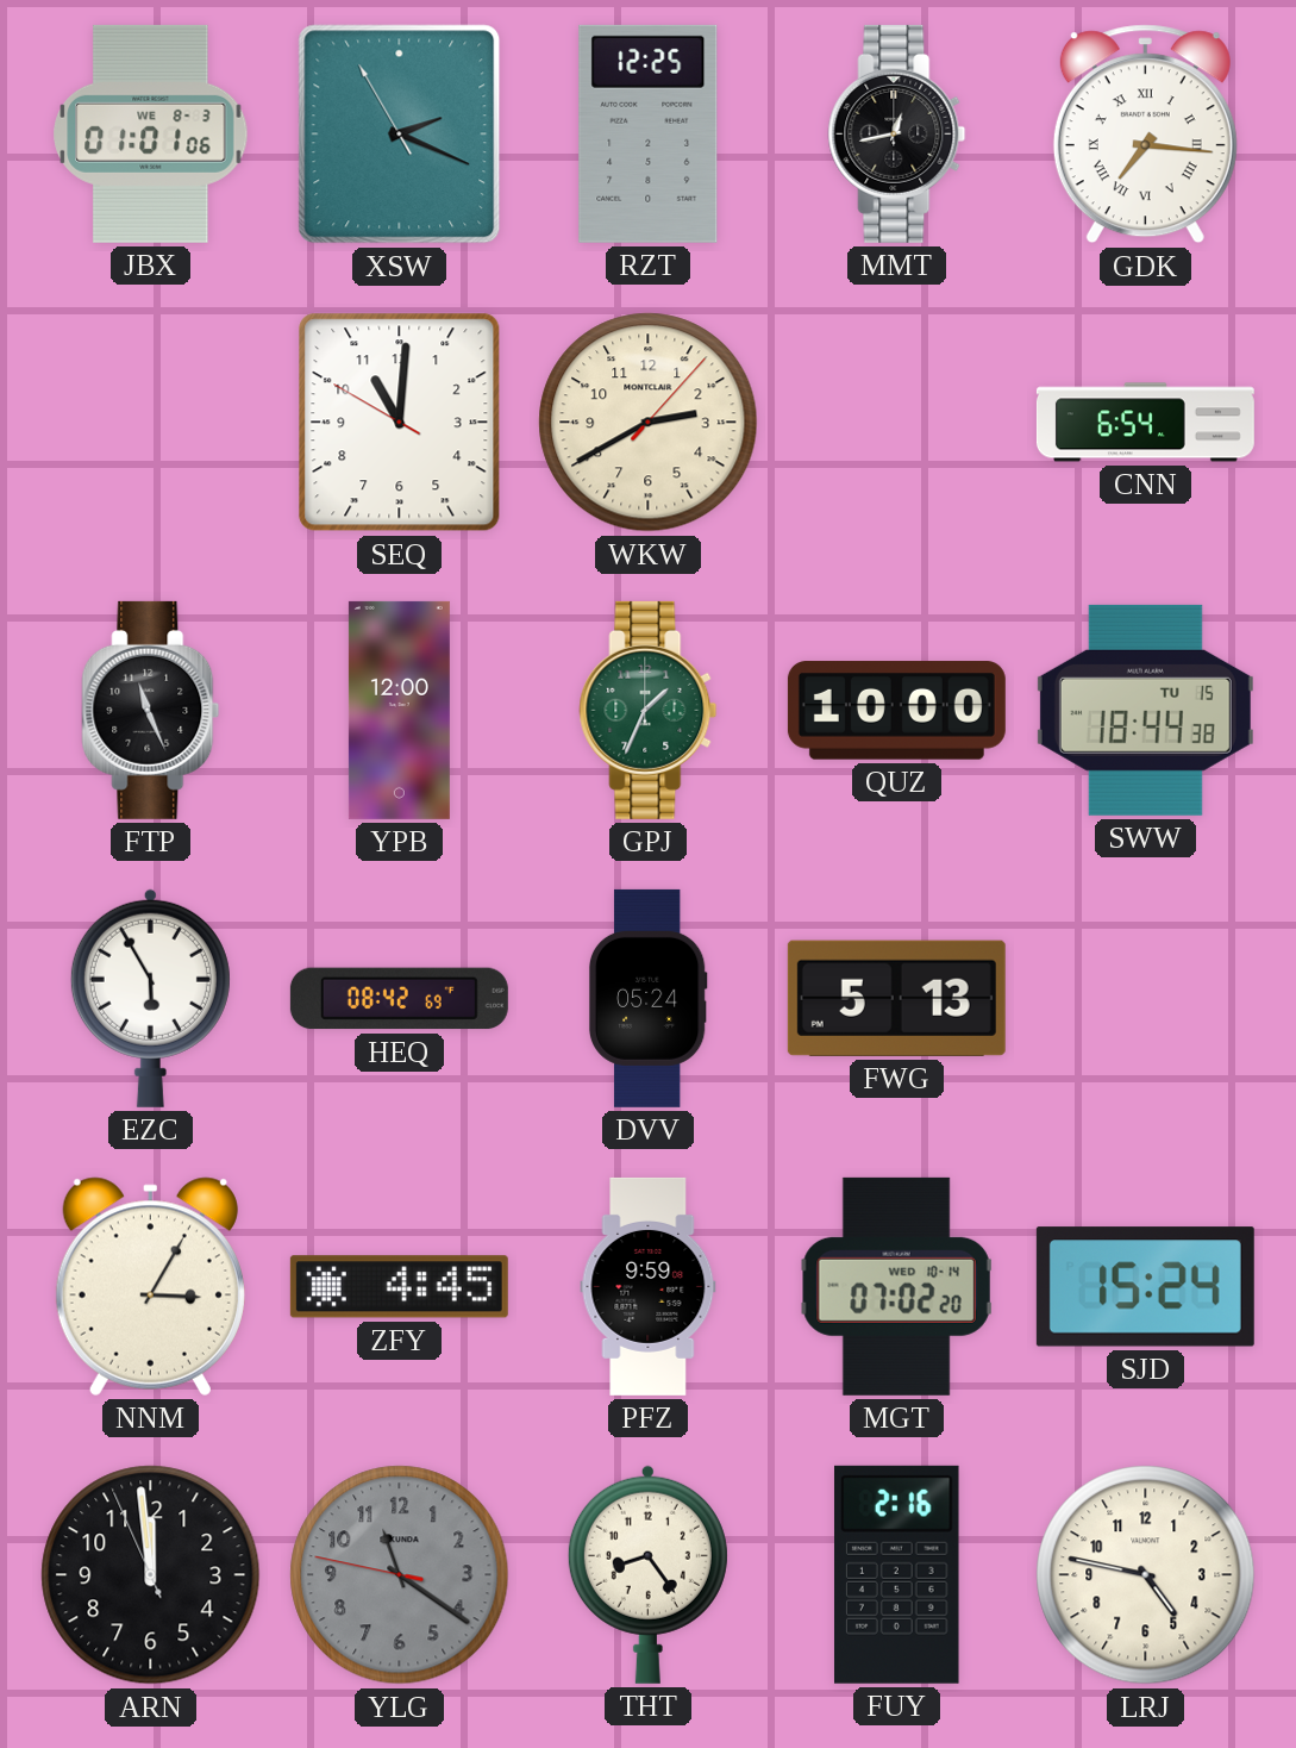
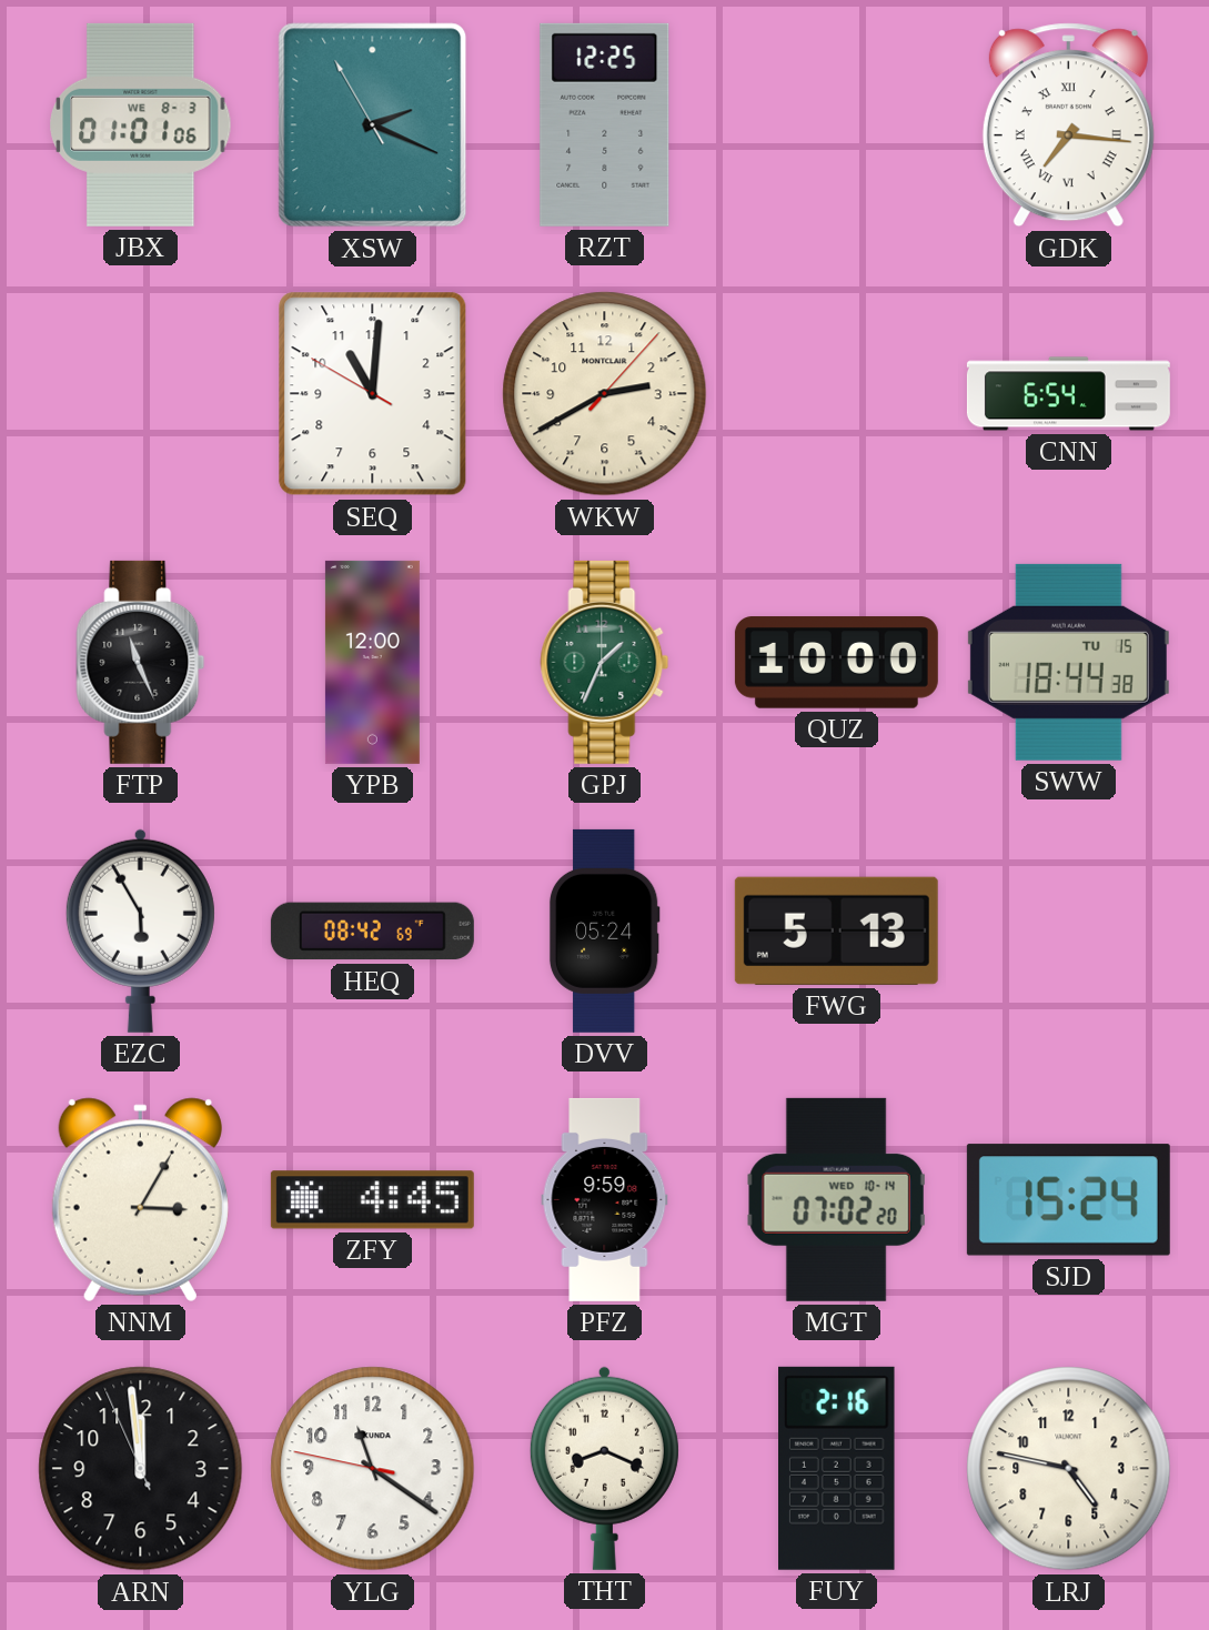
MMT: 12:43 -> none (897, 133)
YLG dial: grey -> white (373, 1469)
THT: 8:24 -> 8:19 (604, 1468)
